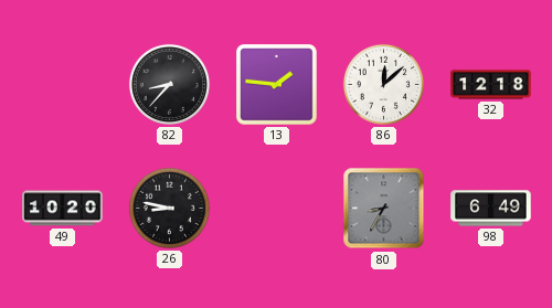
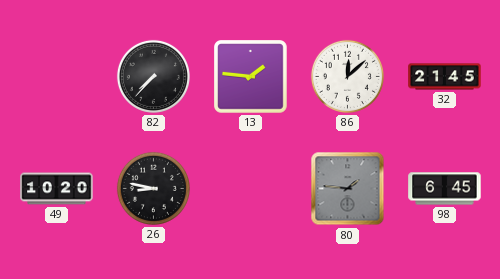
82: 8:37 -> 7:37 (153, 76)
32: 12:18 -> 21:45 (445, 77)
80: 8:35 -> 1:46 (348, 189)
98: 6:49 -> 6:45 (445, 189)
